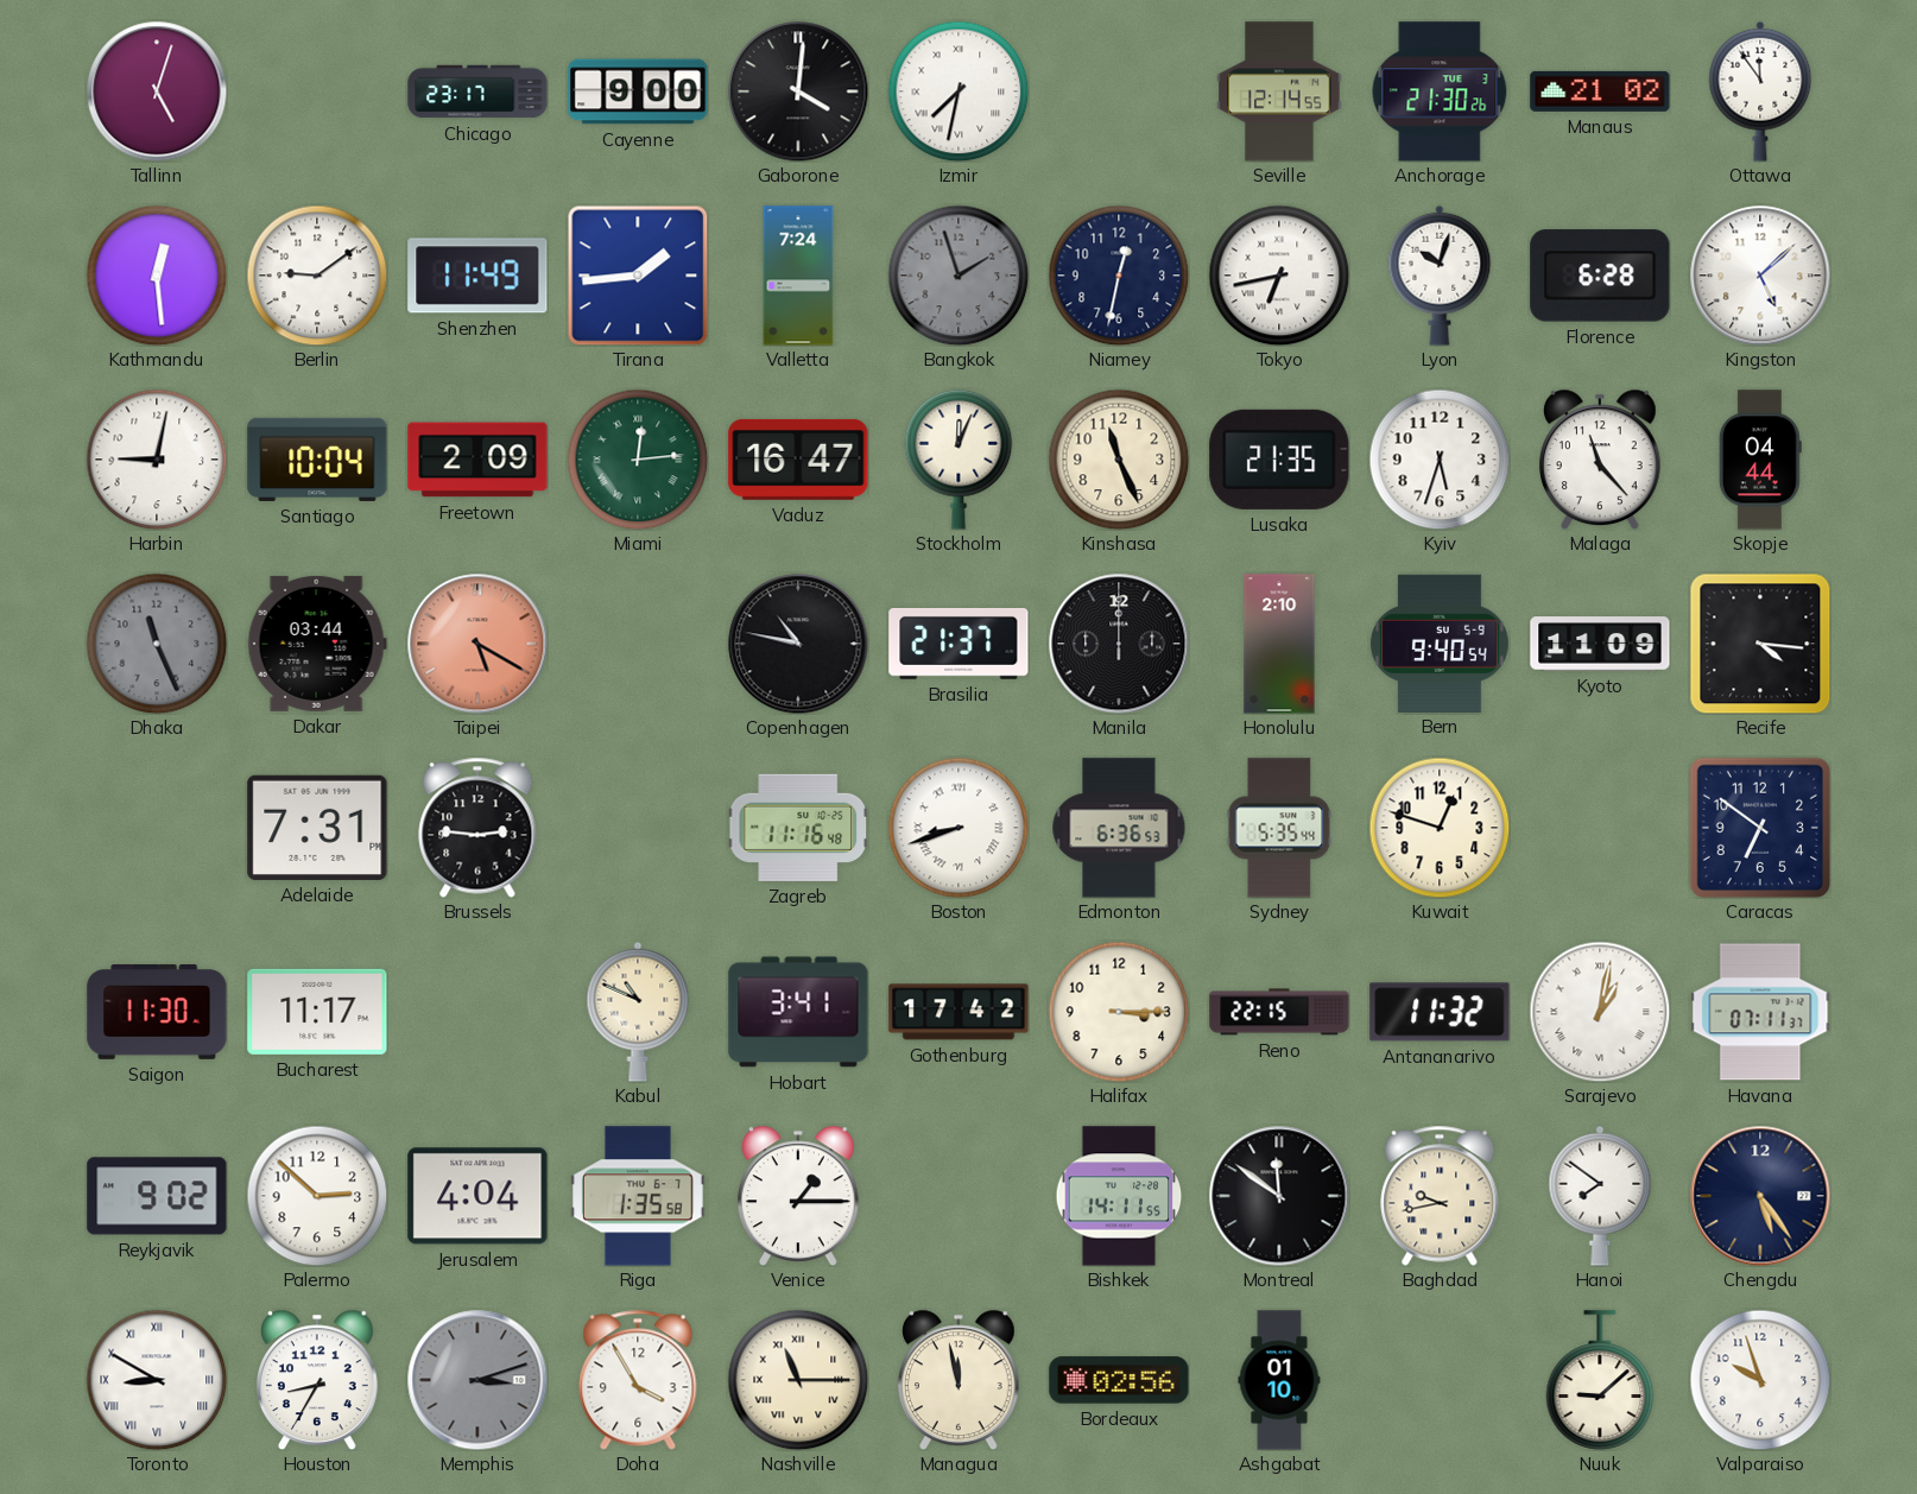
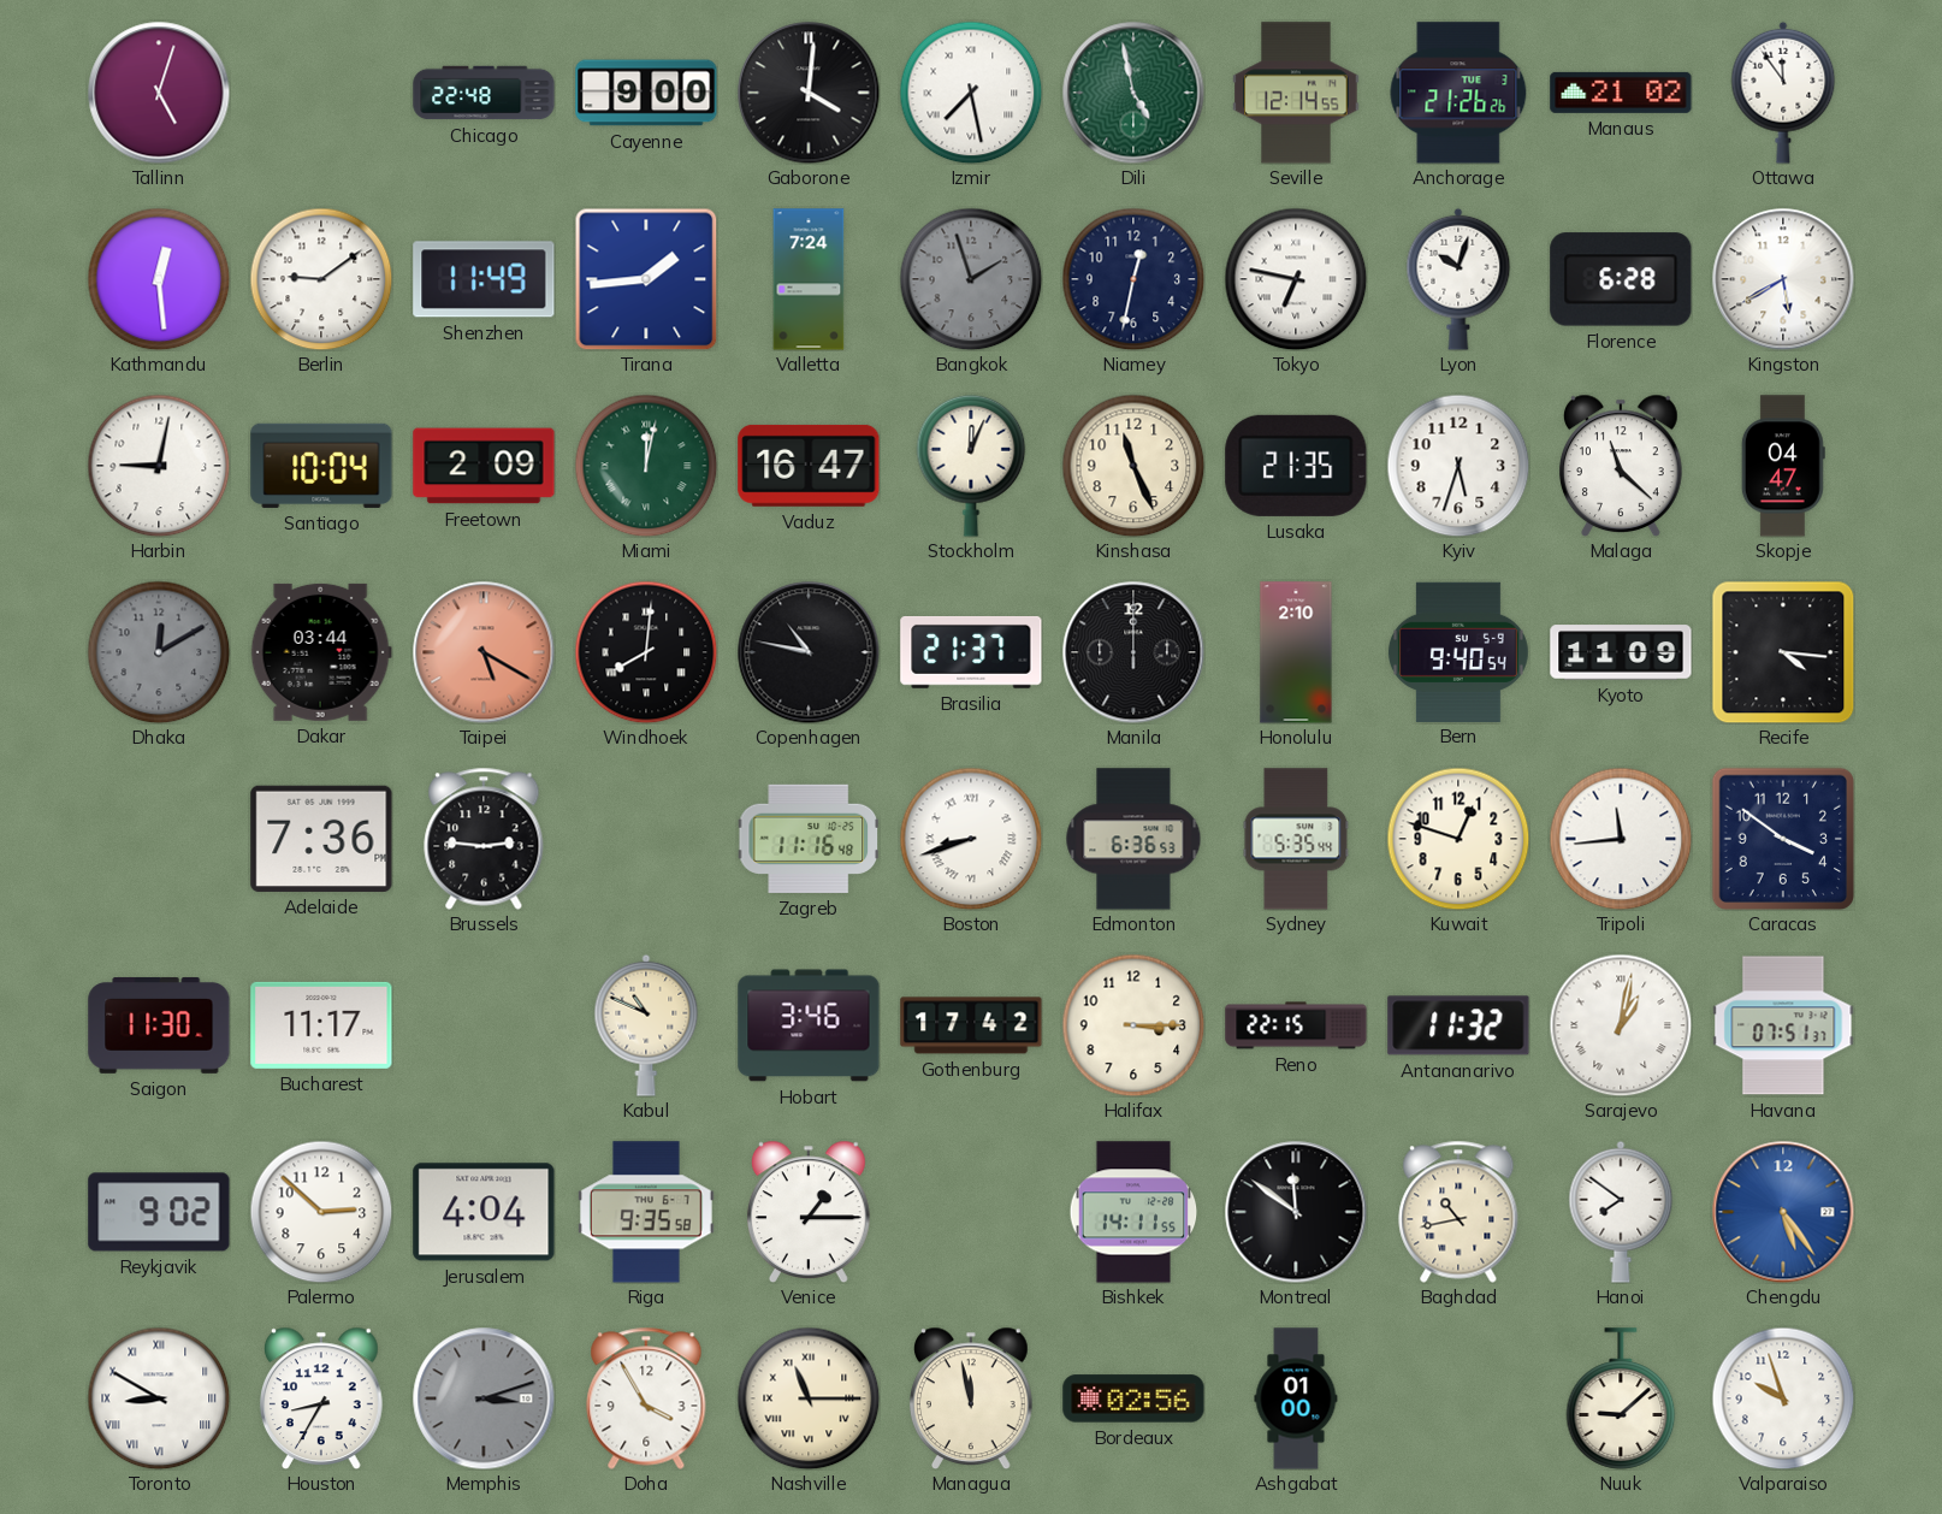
Chicago: 23:17 -> 22:48 (484, 93)
Izmir: 7:32 -> 7:28 (971, 93)
Dili: none -> 4:58 (1133, 93)
Anchorage: 21:30 -> 21:26 (1458, 93)
Tokyo: 6:43 -> 6:47 (1296, 279)
Kingston: 5:08 -> 5:40 (1783, 279)
Miami: 12:14 -> 12:02 (646, 466)
Malaga: 11:23 -> 11:22 (1622, 466)
Skopje: 04:44 -> 04:47 (1783, 466)
Dhaka: 11:26 -> 12:10 (159, 652)
Windhoek: none -> 8:01 (646, 652)
Adelaide: 7:31 -> 7:36 (321, 839)
Tripoli: none -> 11:44 (1621, 839)
Caracas: 6:51 -> 3:51 (1782, 838)
Hobart: 3:41 -> 3:46 (809, 1025)
Havana: 07:11 -> 07:51 (1783, 1025)
Riga: 1:35 -> 9:35 (646, 1212)
Baghdad: 9:43 -> 10:43 (1458, 1212)
Chengdu dial: navy -> blue (1783, 1212)
Ashgabat: 01:10 -> 01:00 (1296, 1398)
